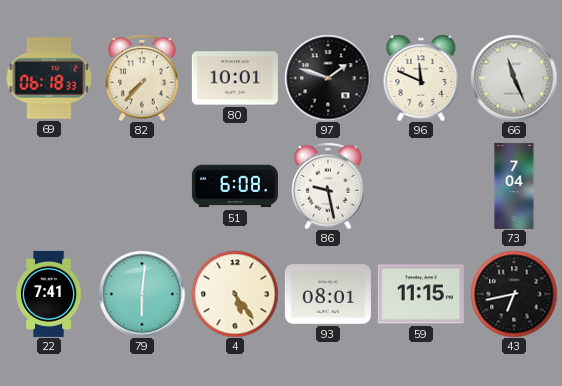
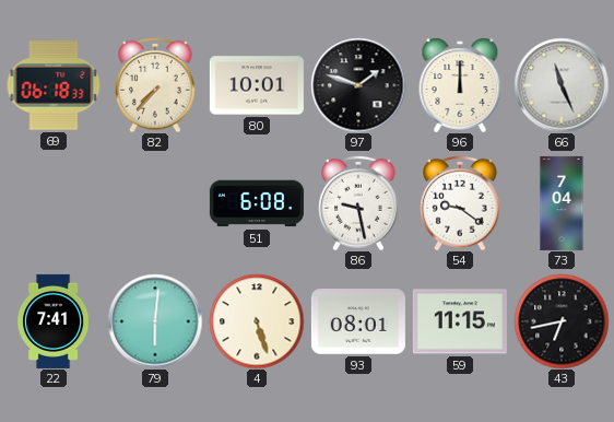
96: 11:49 -> 12:00 (460, 85)
54: none -> 9:21 (460, 203)
4: 5:24 -> 5:27 (257, 321)
